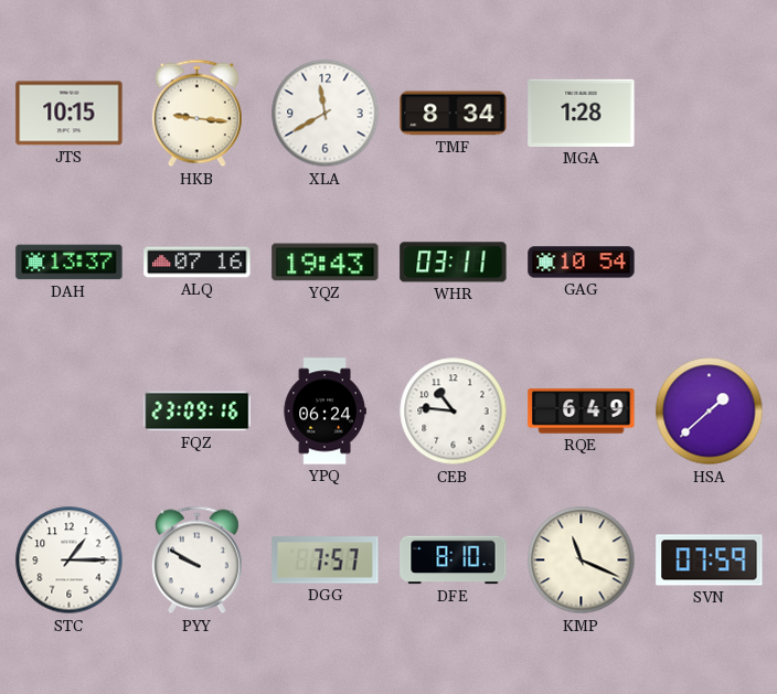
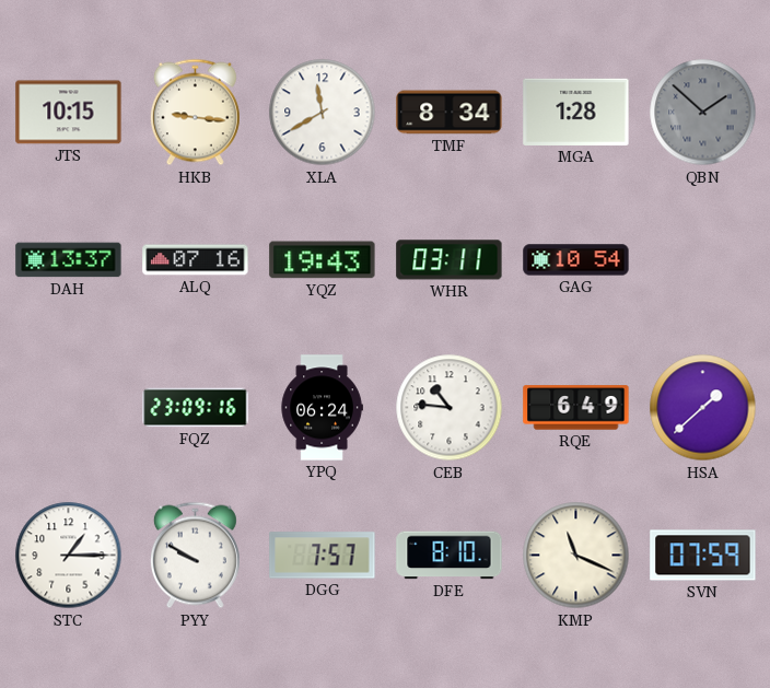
QBN: none -> 1:52 (703, 113)
